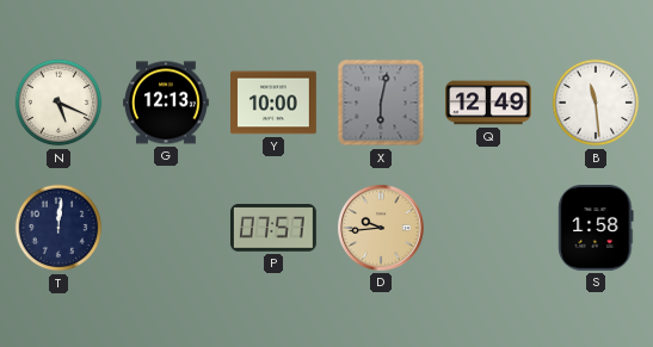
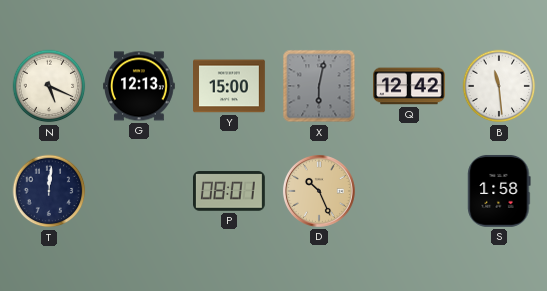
Y: 10:00 -> 15:00 (230, 86)
Q: 12:49 -> 12:42 (410, 86)
P: 07:57 -> 08:01 (230, 191)
D: 9:44 -> 10:26 (319, 191)
